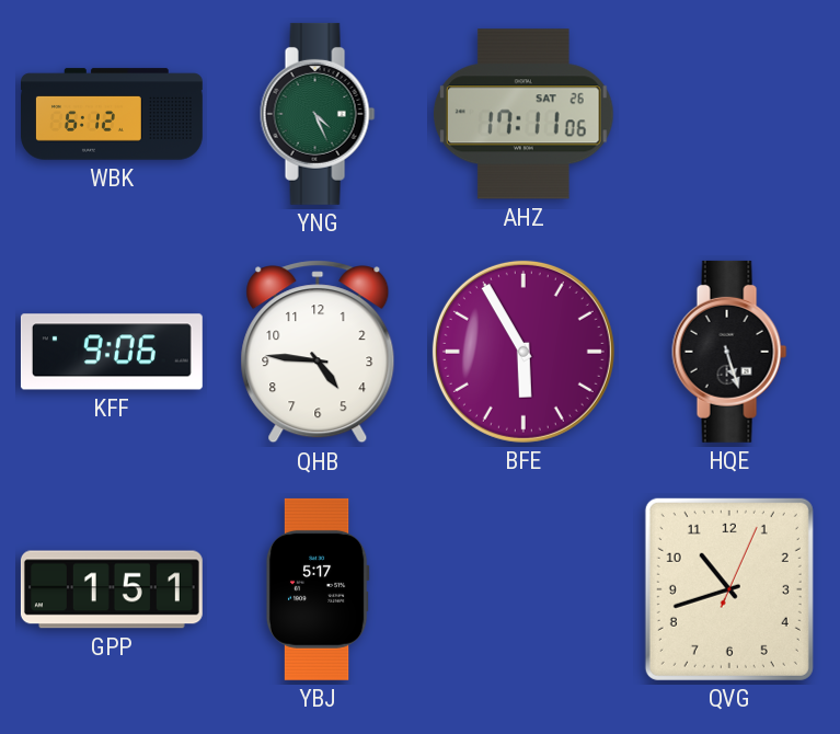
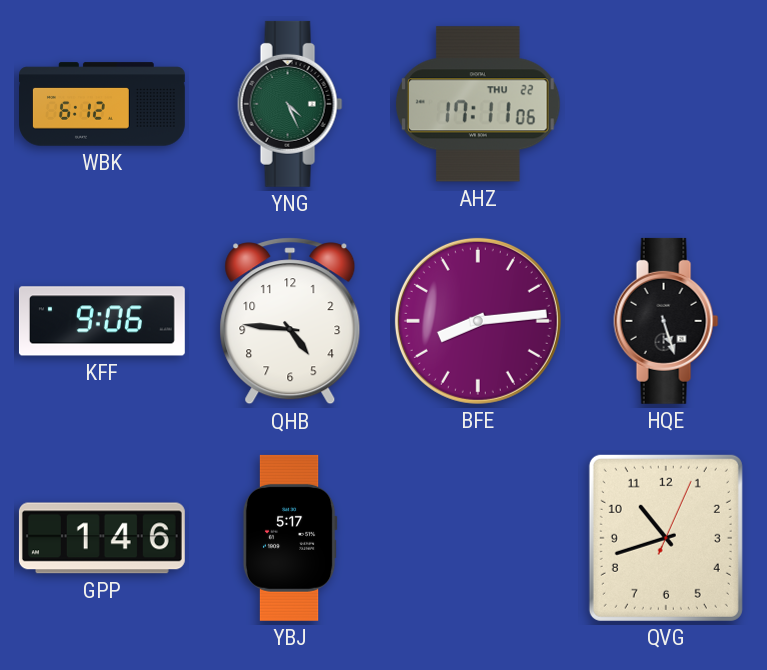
AHZ date: SAT 26 -> THU 22 (479, 104)
BFE: 5:55 -> 8:14 (478, 321)
GPP: 1:51 -> 1:46 (102, 538)
